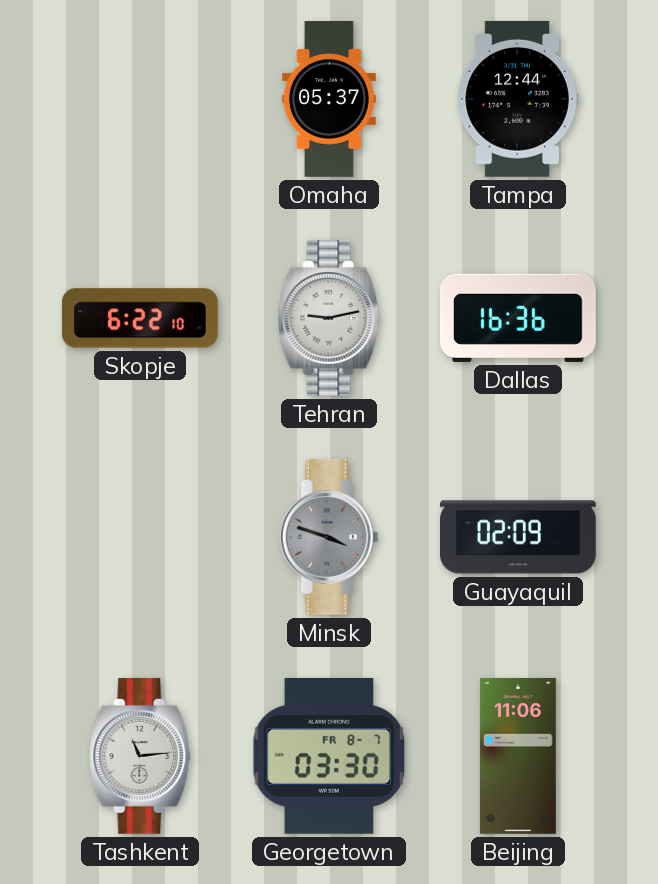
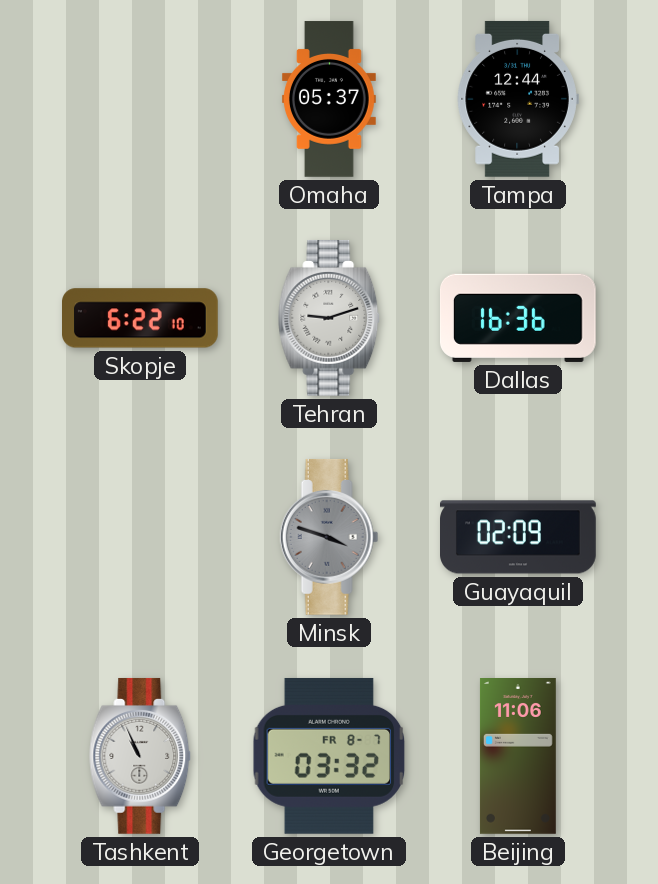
Tehran: 9:13 -> 9:12 (330, 318)
Tashkent: 11:14 -> 10:56 (141, 756)
Georgetown: 03:30 -> 03:32 (329, 756)
